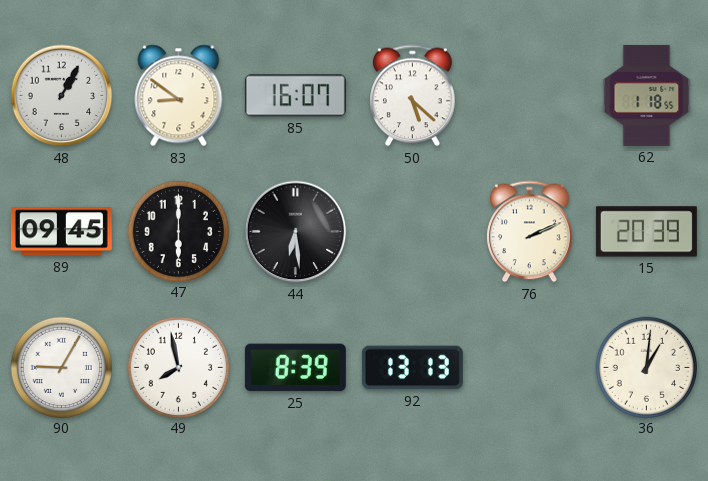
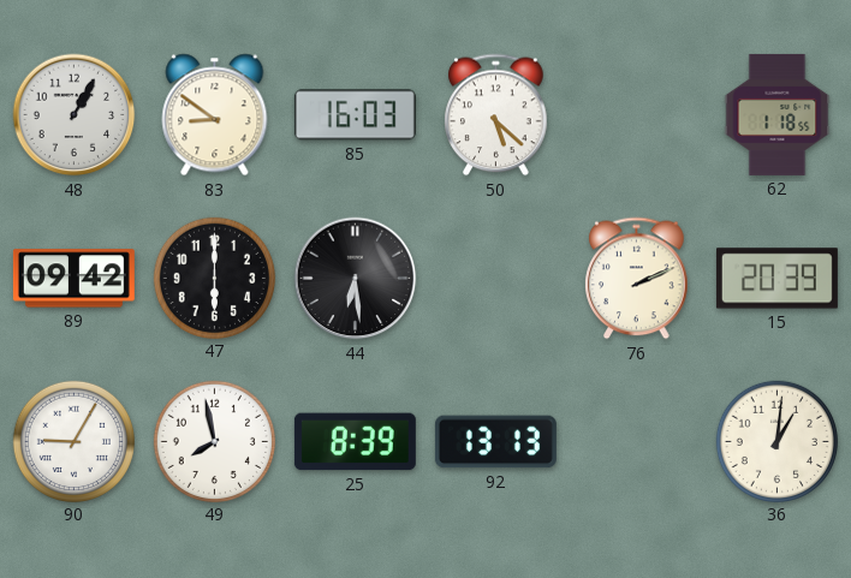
85: 16:07 -> 16:03 (355, 115)
89: 09:45 -> 09:42 (73, 279)
